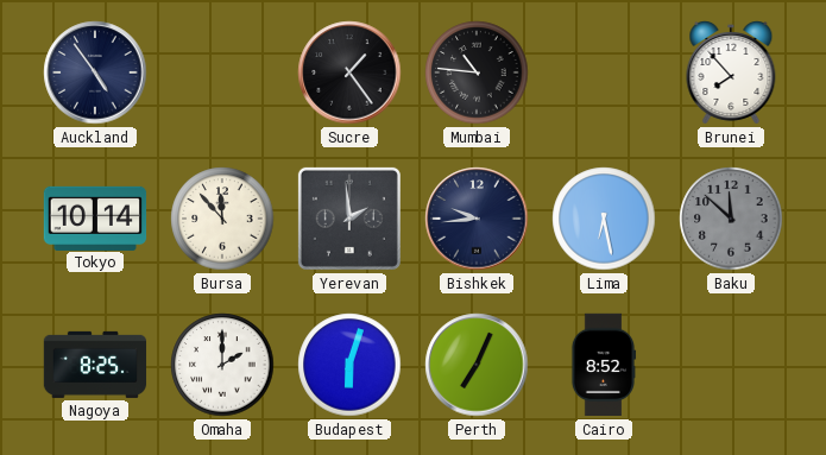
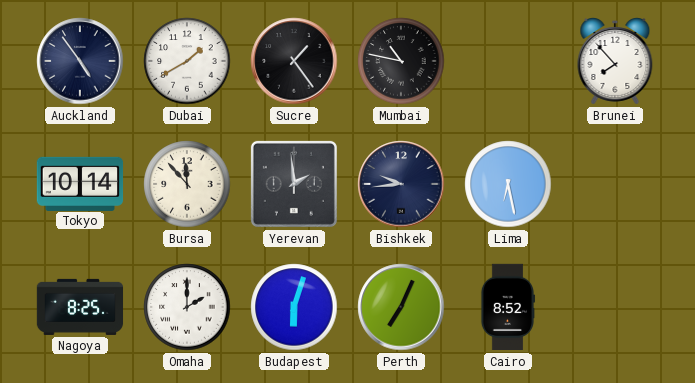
Dubai: none -> 1:40 (187, 61)
Mumbai: 10:46 -> 10:47 (401, 61)
Baku: 11:52 -> none (731, 219)
